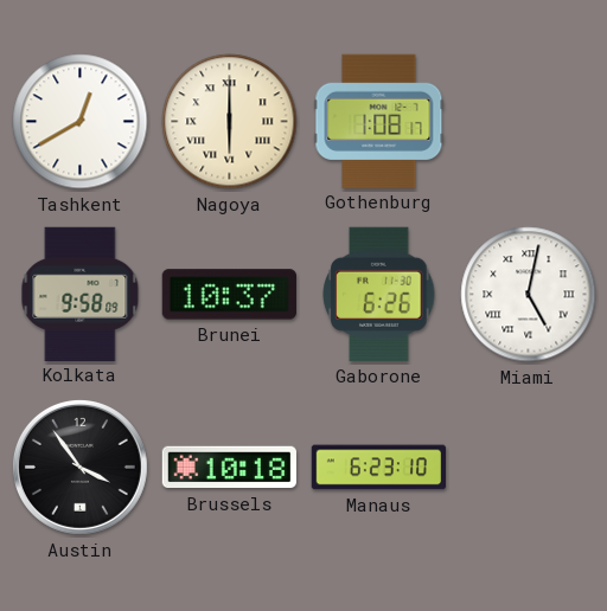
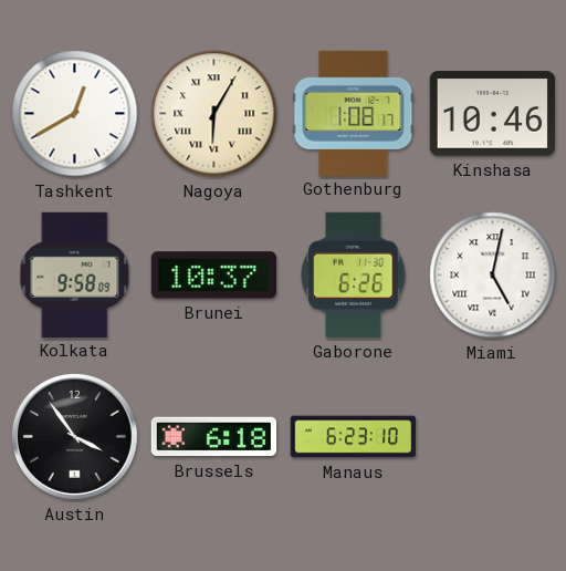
Nagoya: 6:00 -> 6:05 (214, 114)
Kinshasa: none -> 10:46 (492, 114)
Brussels: 10:18 -> 6:18 (213, 437)
